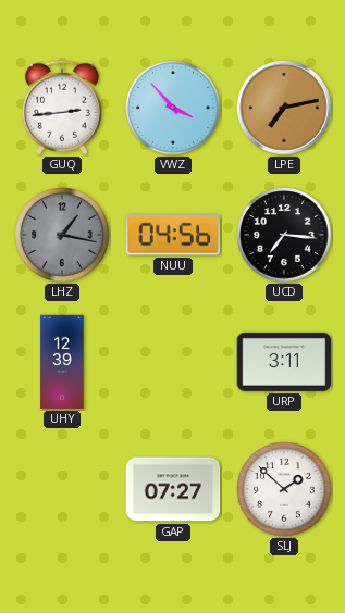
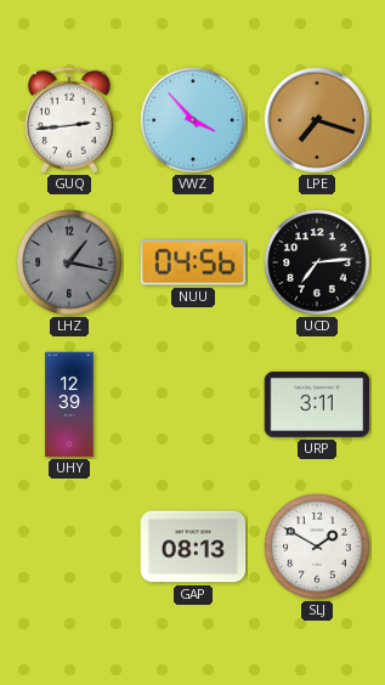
LPE: 7:13 -> 7:18 (317, 120)
UCD: 7:16 -> 7:14 (317, 262)
GAP: 07:27 -> 08:13 (193, 547)
SLJ: 1:52 -> 1:50 (317, 547)
